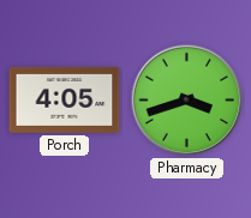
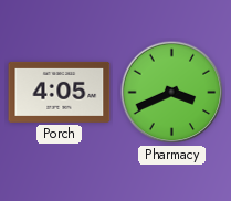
Pharmacy: 3:42 -> 3:41 (172, 93)
